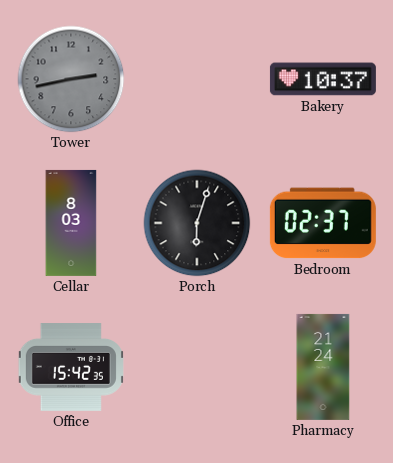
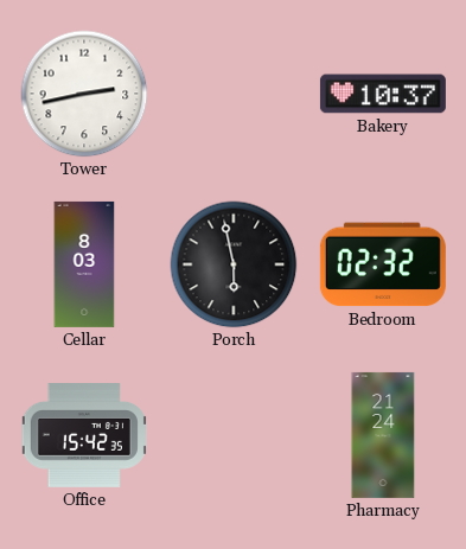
Tower dial: grey -> white (84, 94)
Porch: 6:03 -> 5:58 (234, 264)
Bedroom: 02:37 -> 02:32 (383, 264)
